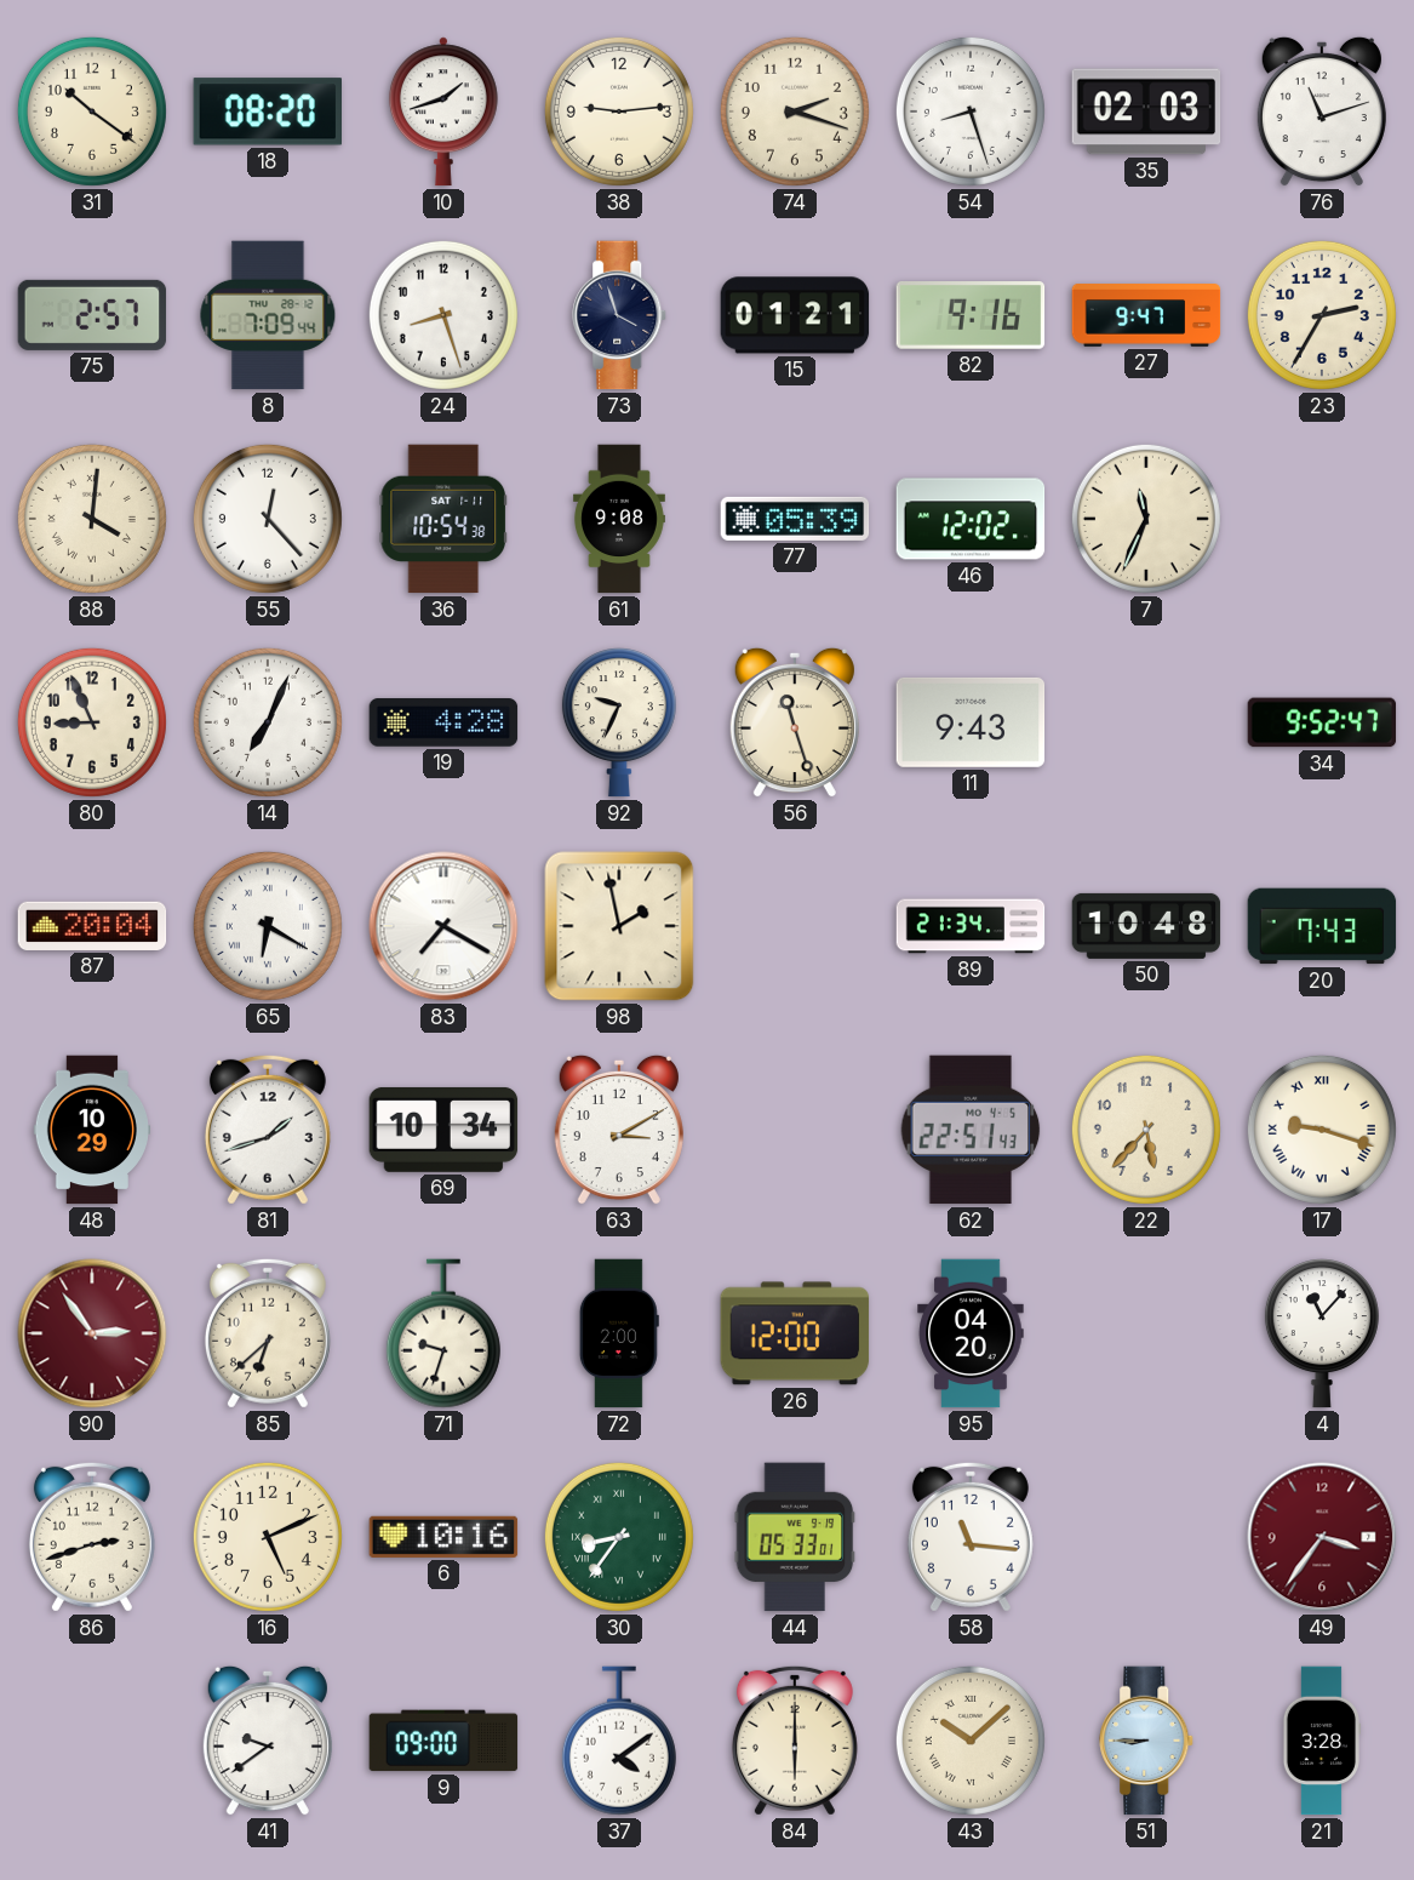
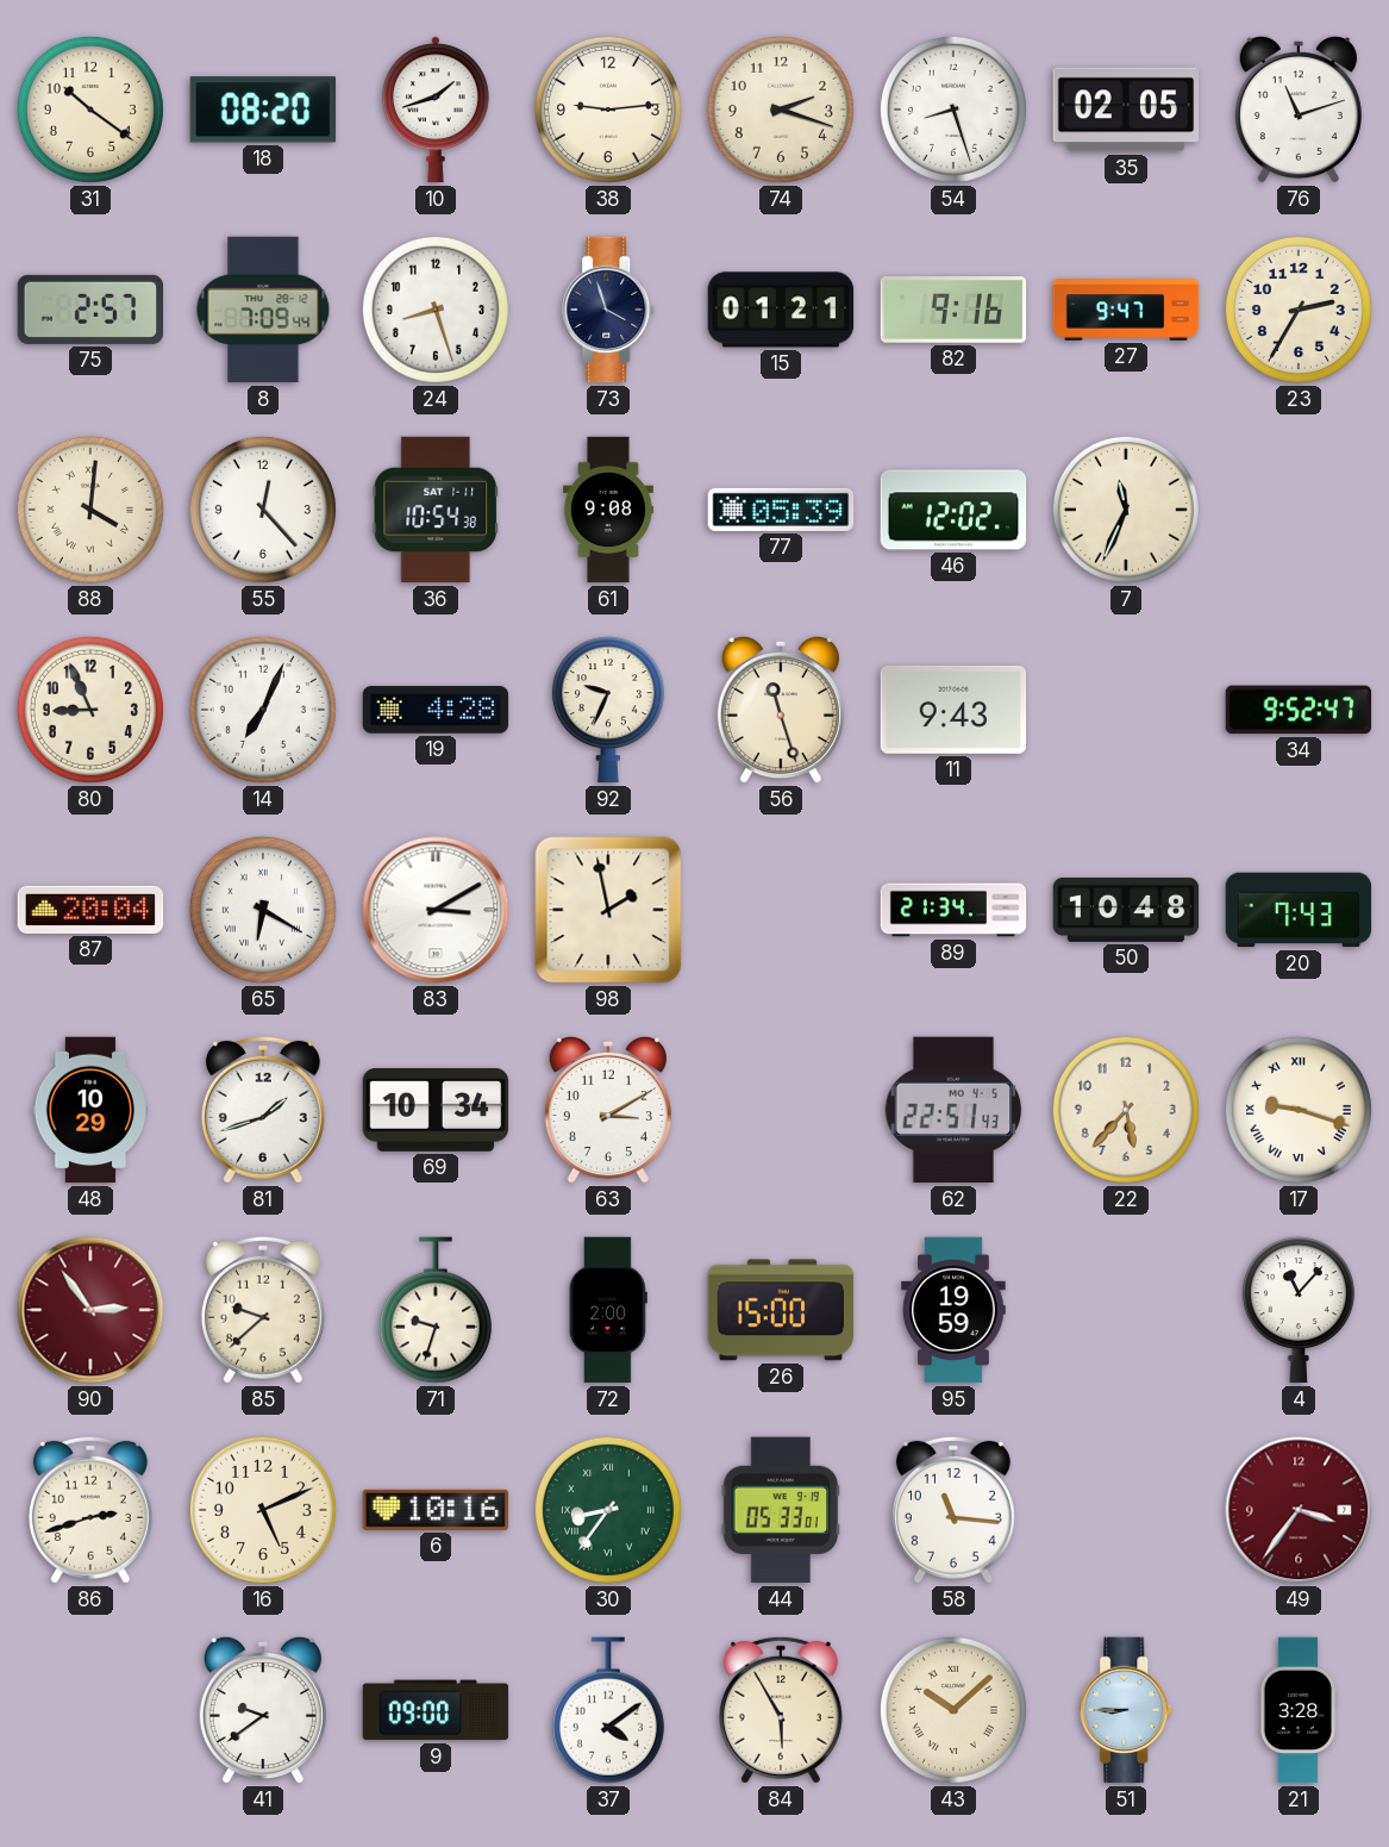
35: 02:03 -> 02:05 (1126, 110)
83: 7:20 -> 3:10 (436, 910)
85: 6:38 -> 9:38 (263, 1310)
26: 12:00 -> 15:00 (781, 1310)
95: 04:20 -> 19:59 (953, 1310)
84: 6:00 -> 5:55 (781, 1710)
